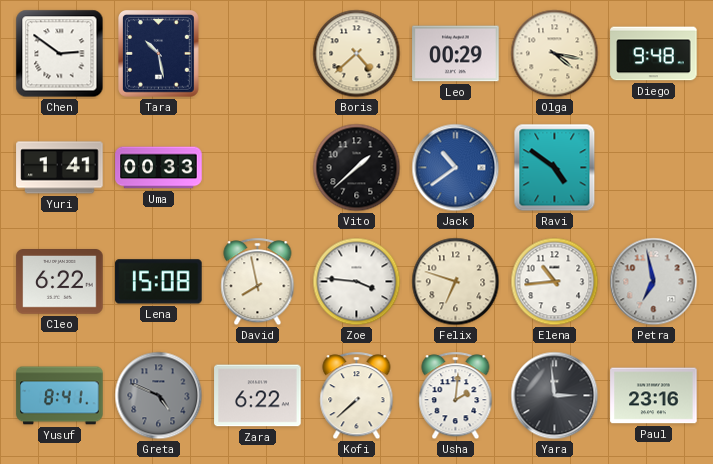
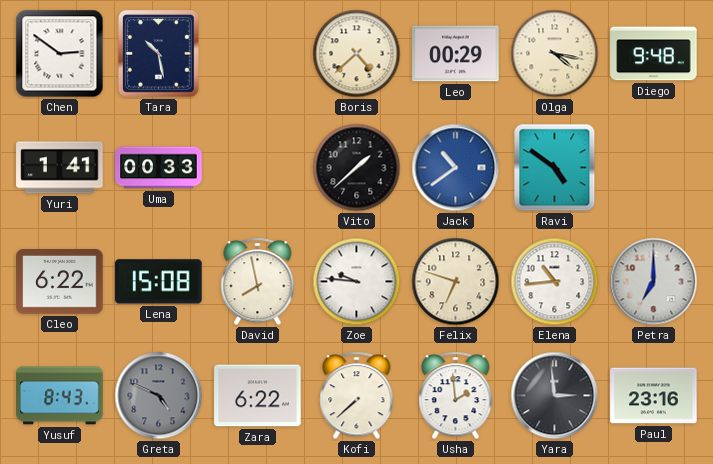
Zoe: 3:46 -> 9:46 (357, 282)
Petra: 6:58 -> 7:00 (654, 282)
Yusuf: 8:41 -> 8:43 (60, 396)
Usha: 2:01 -> 1:59 (456, 396)
